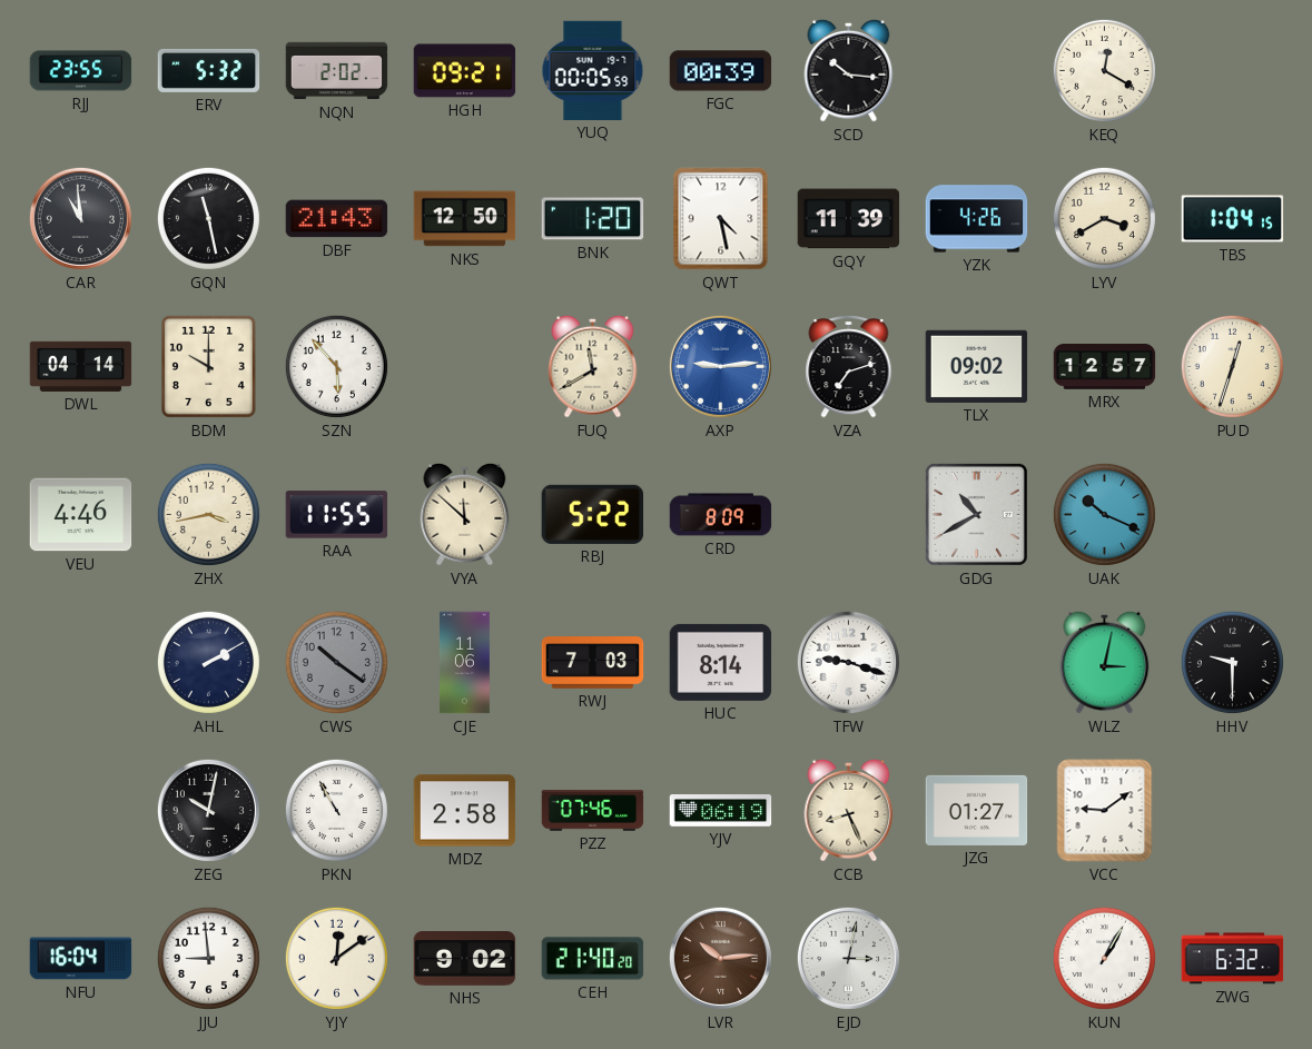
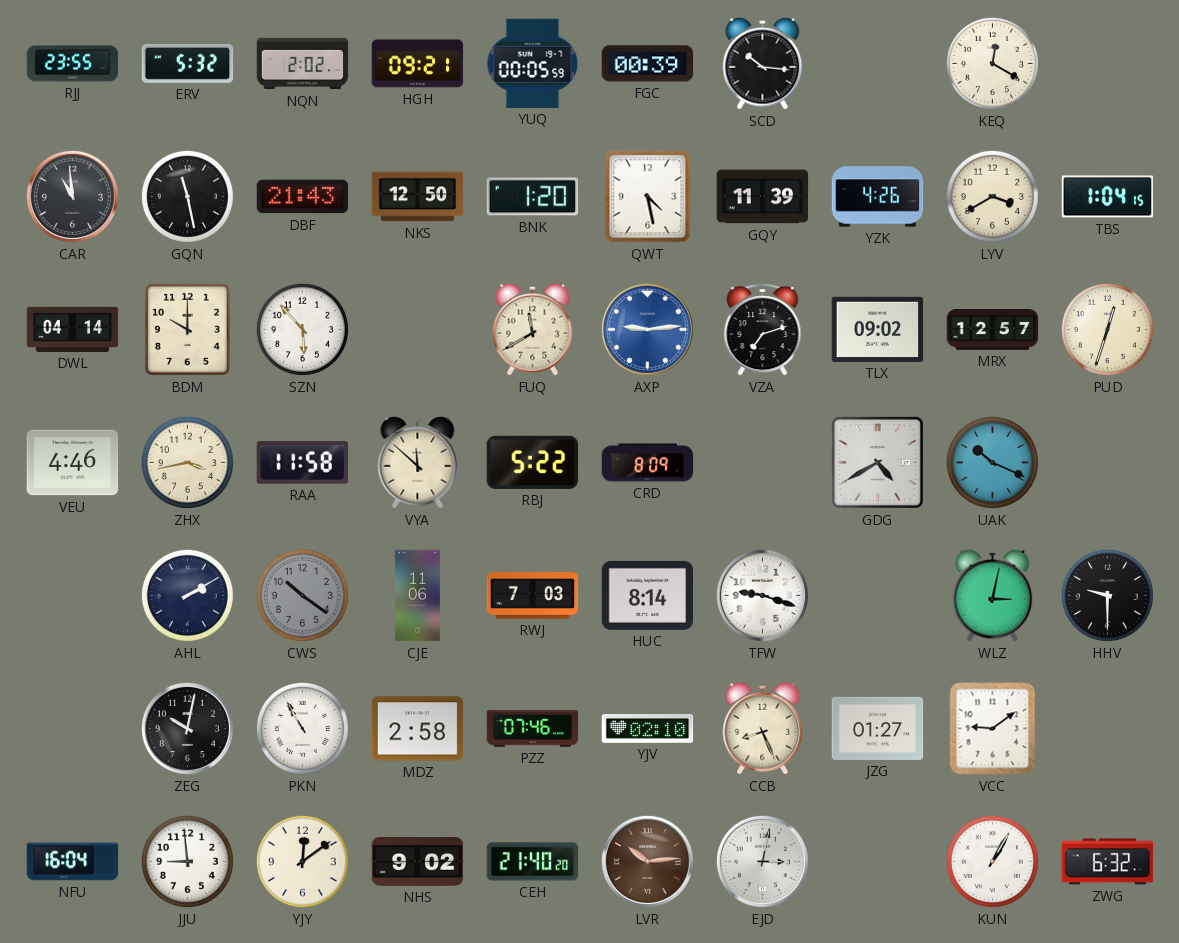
RAA: 11:55 -> 11:58 (303, 463)
GDG: 10:40 -> 4:40 (877, 462)
YJV: 06:19 -> 02:10 (648, 729)
